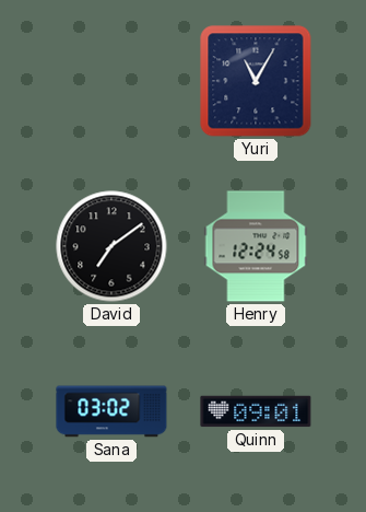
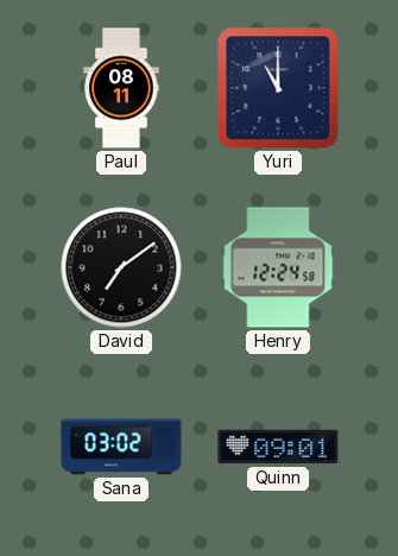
Paul: none -> 08:11 (121, 88)
Yuri: 11:05 -> 11:00 (278, 88)
